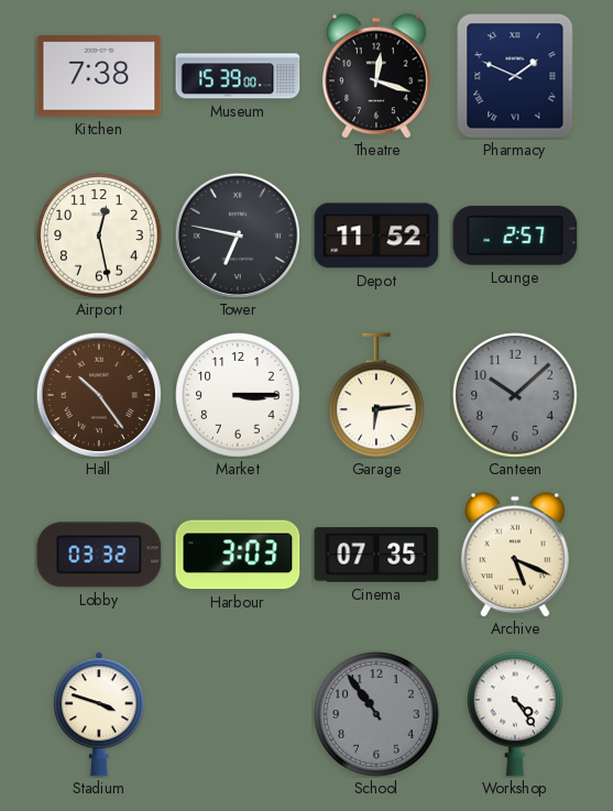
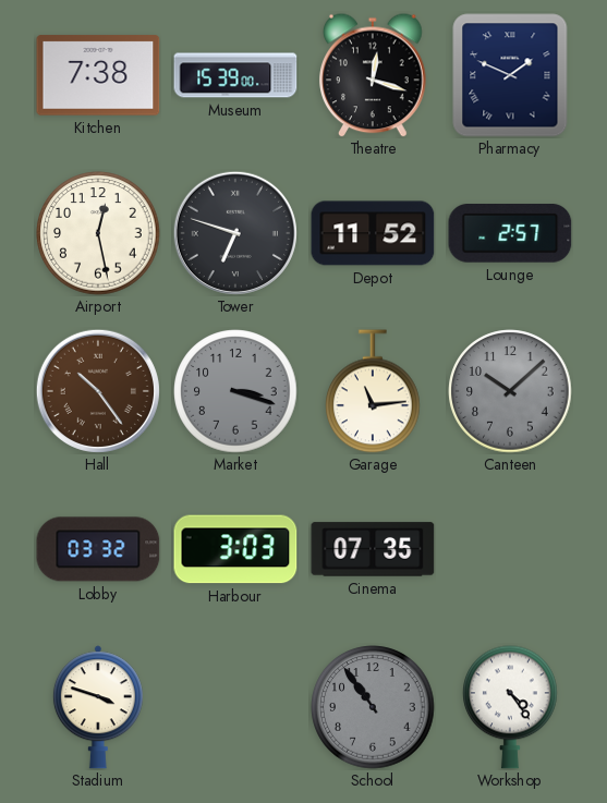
Tower: 6:47 -> 6:48 (235, 233)
Market: 3:15 -> 3:18 (235, 391)
Market dial: white -> grey (235, 391)
Garage: 6:14 -> 11:14 (374, 391)
Archive: 5:19 -> none (515, 555)
